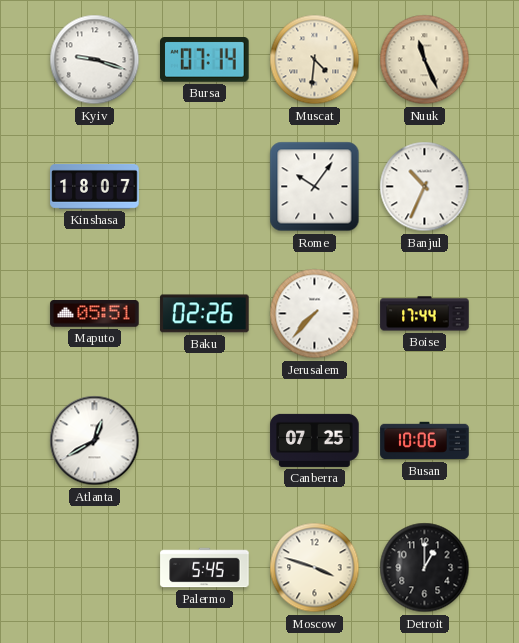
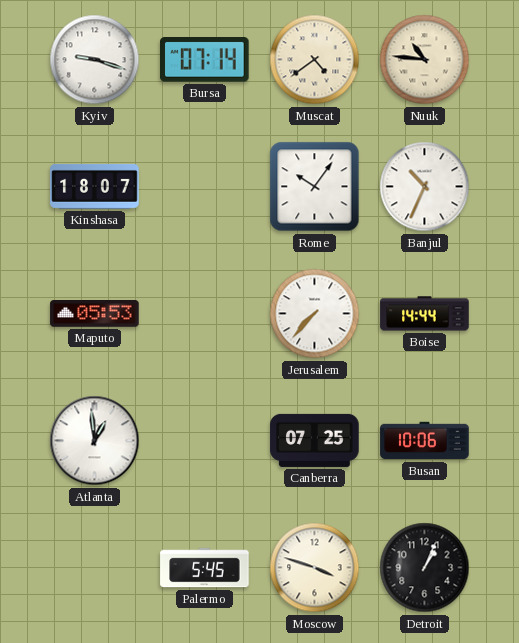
Muscat: 4:31 -> 4:39 (315, 60)
Nuuk: 11:26 -> 10:46 (425, 60)
Maputo: 05:51 -> 05:53 (95, 314)
Baku: 02:26 -> none (205, 314)
Boise: 17:44 -> 14:44 (425, 314)
Atlanta: 12:40 -> 12:59 (95, 441)
Detroit: 1:00 -> 1:04 (425, 568)
